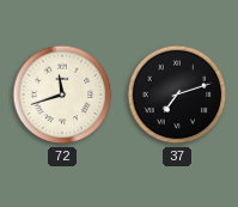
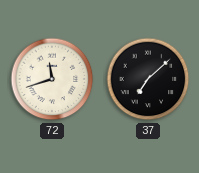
37: 7:12 -> 7:08 (148, 79)
